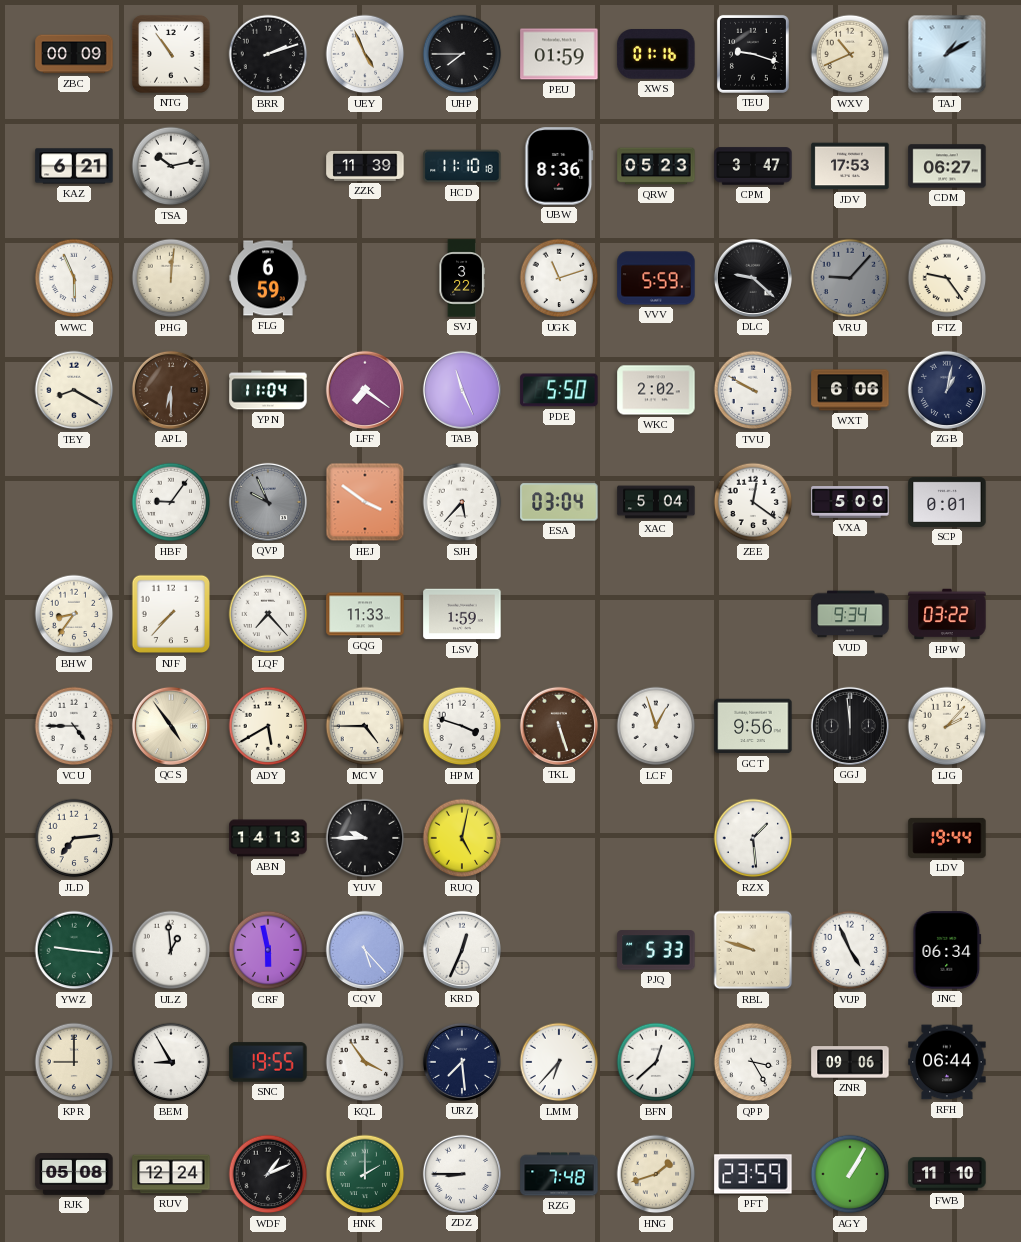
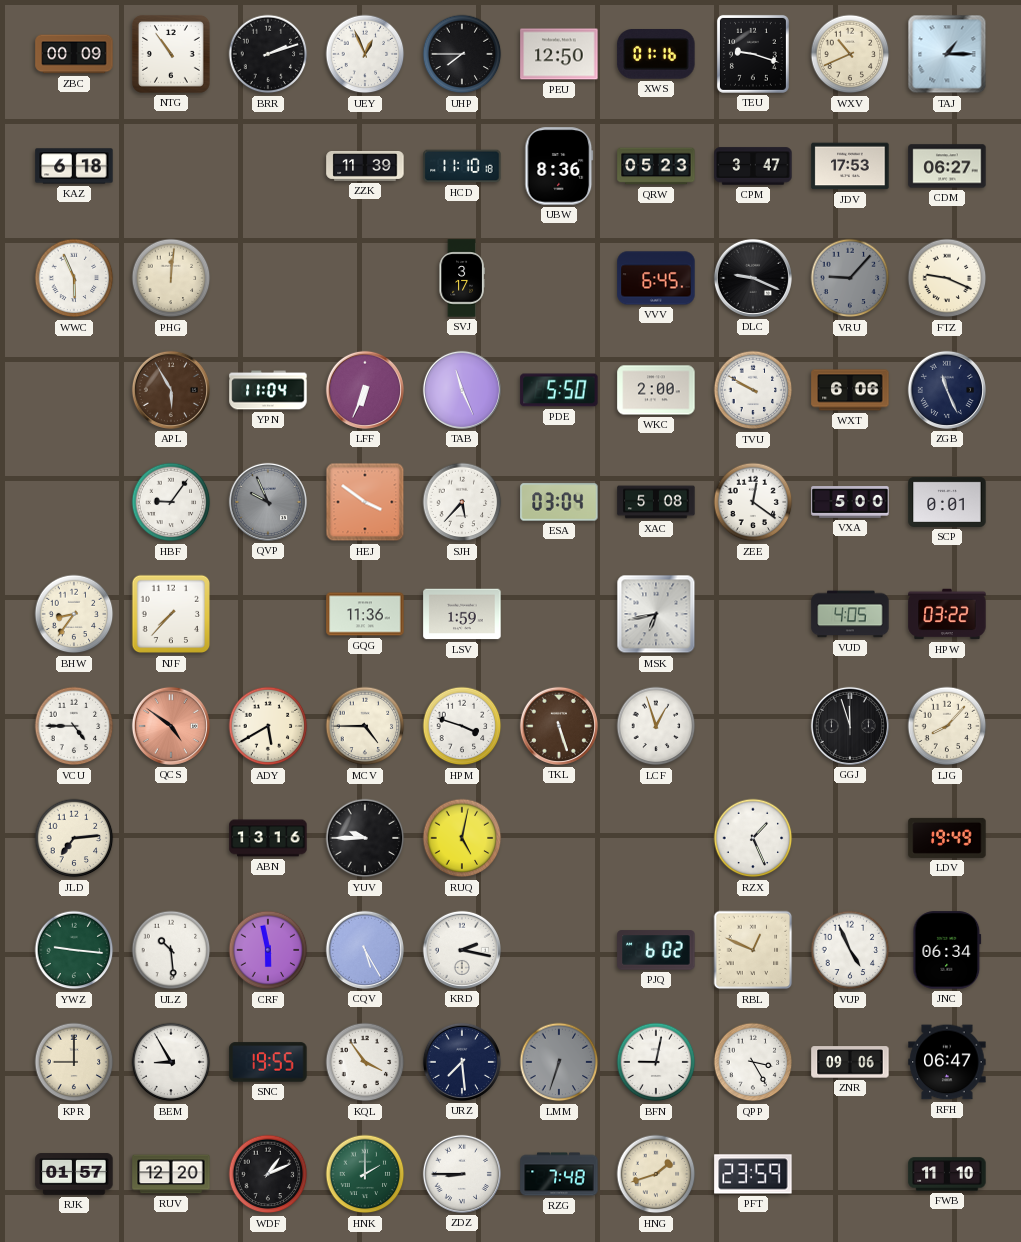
UEY: 4:56 -> 12:56 (365, 54)
PEU: 01:59 -> 12:50 (559, 54)
TAJ: 1:10 -> 1:15 (947, 54)
KAZ: 6:21 -> 6:18 (74, 166)
TSA: 10:13 -> none (171, 166)
FLG: 6:59 -> none (268, 278)
SVJ: 3:22 -> 3:17 (462, 278)
UGK: 11:12 -> none (559, 278)
VVV: 5:59 -> 6:45 (656, 278)
DLC: 9:22 -> 9:19 (753, 278)
FTZ: 9:24 -> 9:19 (947, 278)
TEY: 8:20 -> none (74, 390)
APL: 6:30 -> 5:55 (171, 390)
LFF: 7:21 -> 6:34 (365, 390)
WKC: 2:02 -> 2:00 (656, 390)
ZGB: 1:02 -> 11:26 (947, 390)
XAC: 5:04 -> 5:08 (656, 502)
LQF: 7:23 -> none (268, 614)
GQG: 11:33 -> 11:36 (365, 614)
MSK: none -> 6:43 (656, 614)
VUD: 9:34 -> 4:05 (850, 614)
QCS: 4:54 -> 4:51 (171, 726)
QCS dial: cream -> salmon (171, 726)
GCT: 9:56 -> none (753, 726)
GGJ: 11:59 -> 11:57 (850, 726)
LJG: 2:07 -> 8:07 (947, 726)
ABN: 14:13 -> 13:16 (268, 838)
RZX: 1:29 -> 1:26 (753, 838)
LDV: 19:44 -> 19:49 (947, 838)
ULZ: 12:59 -> 10:29 (171, 950)
CQV: 5:23 -> 5:25 (365, 950)
KRD: 12:34 -> 2:17 (462, 950)
PJQ: 5:33 -> 6:02 (656, 950)
RBL: 9:48 -> 12:49 (753, 950)
LMM: 6:37 -> 6:33 (559, 1062)
LMM dial: white -> grey (559, 1062)
BFN: 12:38 -> 9:02 (656, 1062)
RFH: 06:44 -> 06:47 (947, 1062)
RJK: 05:08 -> 01:57 (74, 1174)
RUV: 12:24 -> 12:20 (171, 1174)
AGY: 1:05 -> none (850, 1174)
